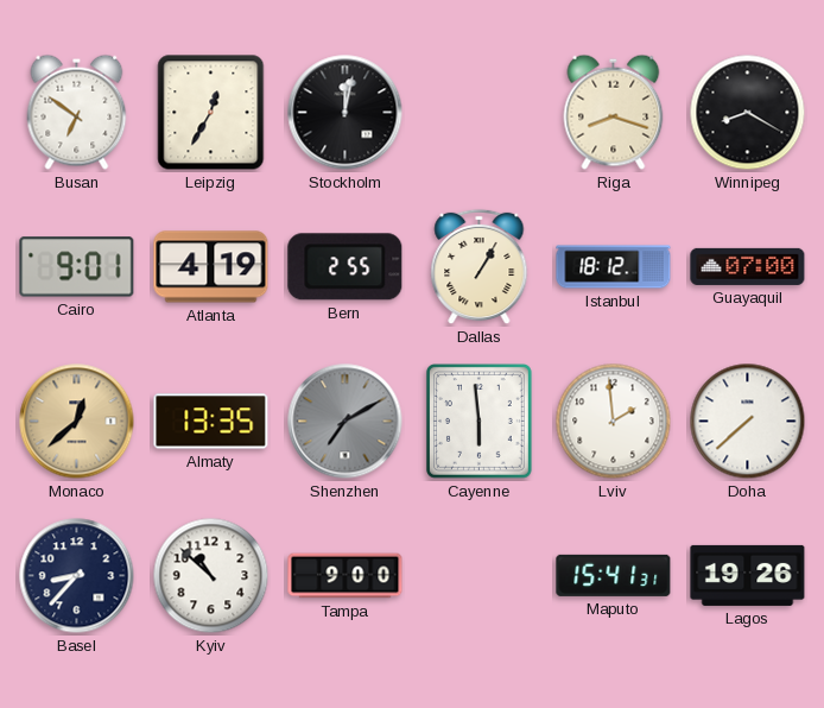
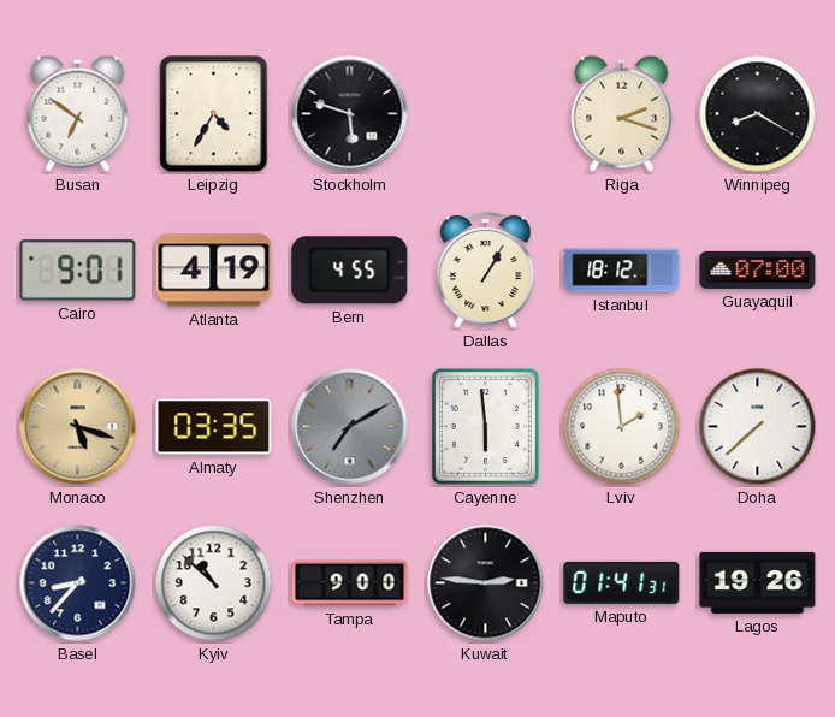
Leipzig: 12:35 -> 4:35 (214, 114)
Stockholm: 12:02 -> 5:48 (350, 114)
Riga: 8:18 -> 2:18 (622, 113)
Bern: 2:55 -> 4:55 (350, 271)
Monaco: 12:38 -> 5:18 (78, 427)
Almaty: 13:35 -> 03:35 (214, 427)
Kuwait: none -> 2:46 (486, 583)
Maputo: 15:41 -> 01:41 (622, 582)
